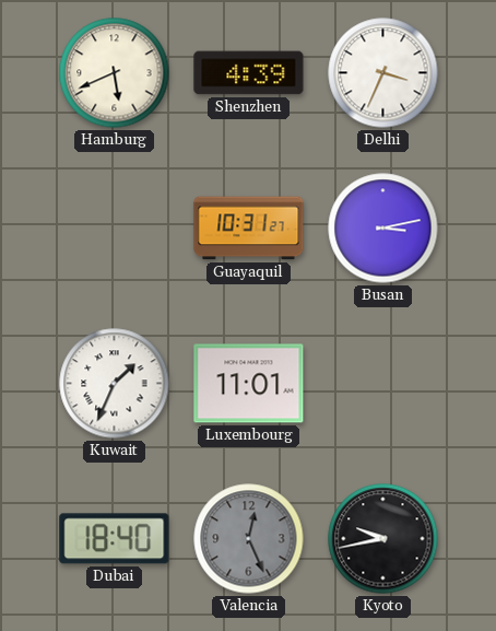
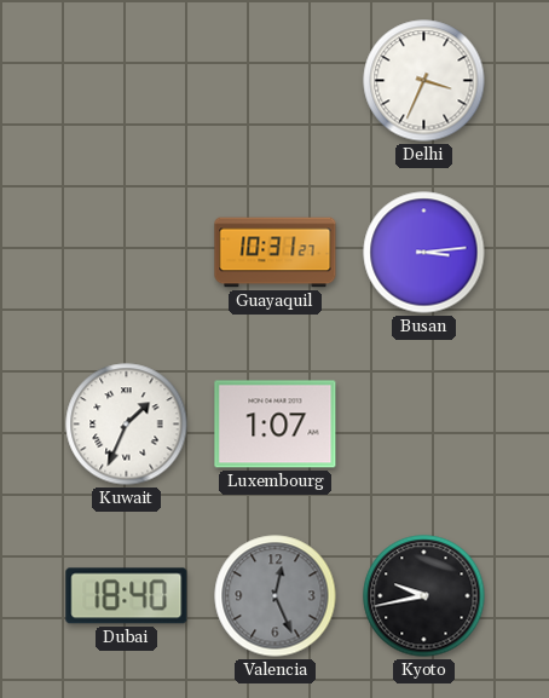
Hamburg: 5:41 -> none (115, 73)
Shenzhen: 4:39 -> none (249, 73)
Busan: 3:13 -> 3:14 (424, 253)
Luxembourg: 11:01 -> 1:07 (276, 425)
